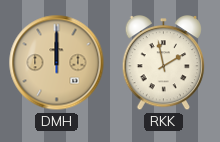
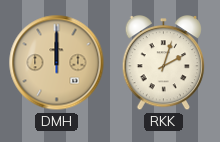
RKK: 1:58 -> 2:03 (164, 64)
